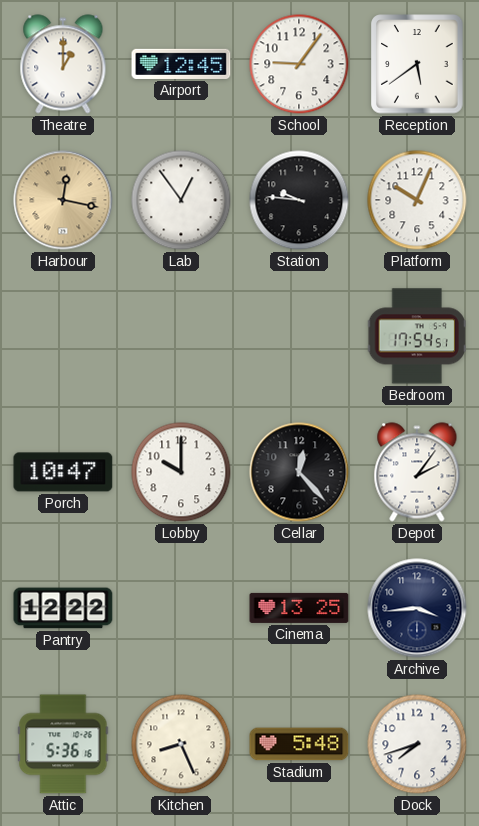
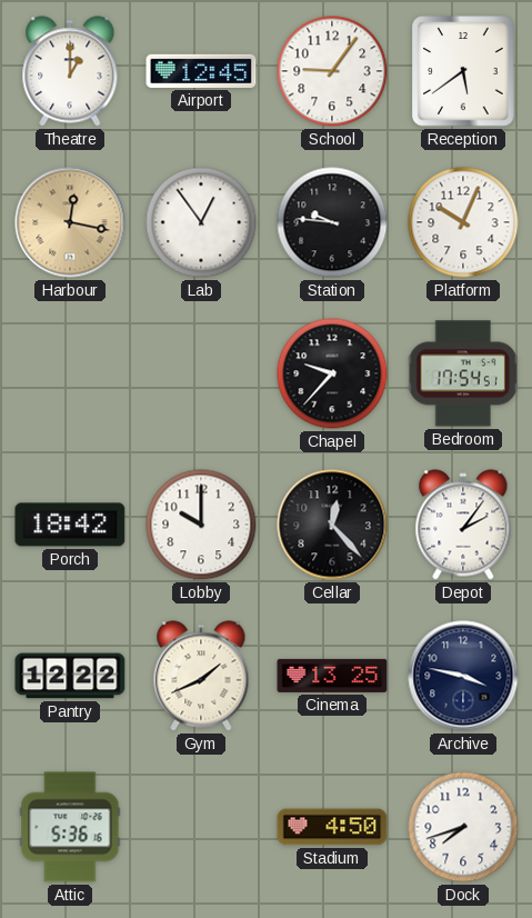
Chapel: none -> 9:37 (332, 373)
Porch: 10:47 -> 18:42 (70, 525)
Gym: none -> 1:41 (201, 676)
Archive: 3:44 -> 3:47 (463, 676)
Kitchen: 8:26 -> none (181, 744)
Stadium: 5:48 -> 4:50 (332, 827)
